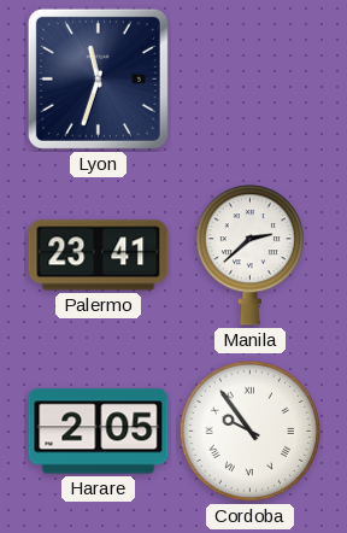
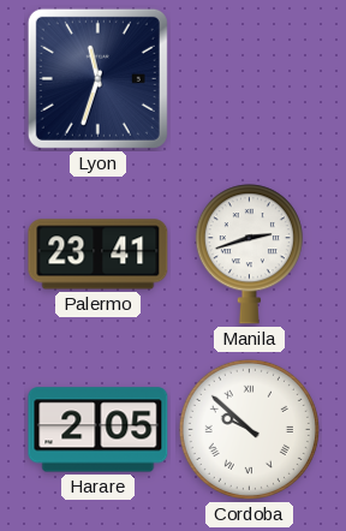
Manila: 2:38 -> 2:42 (249, 255)
Cordoba: 9:54 -> 9:52 (249, 429)
